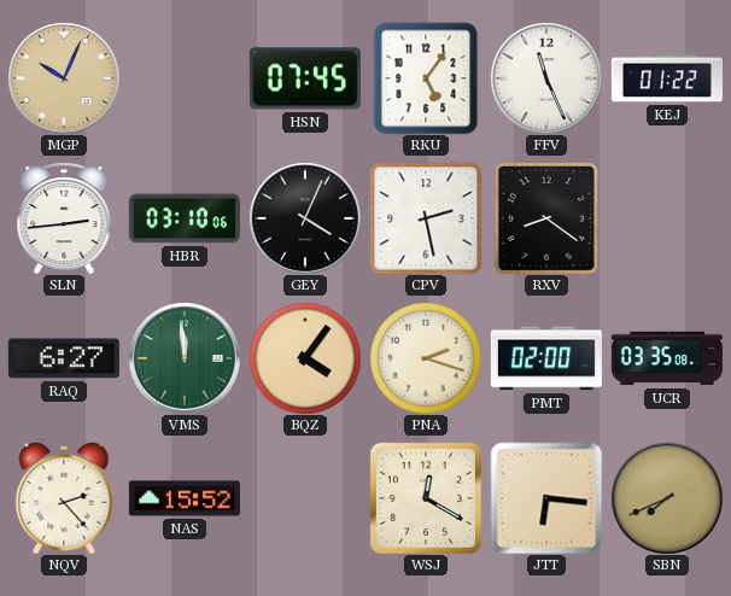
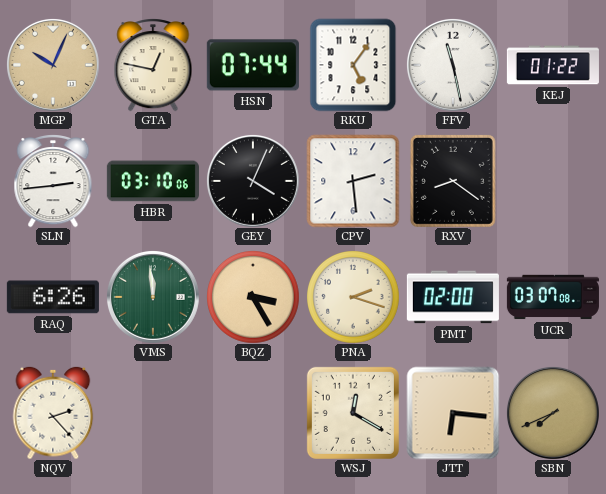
GTA: none -> 12:47 (153, 65)
HSN: 07:45 -> 07:44 (253, 65)
FFV: 11:26 -> 11:28 (453, 65)
CPV: 2:28 -> 2:29 (353, 181)
RAQ: 6:27 -> 6:26 (53, 297)
BQZ: 4:06 -> 3:25 (253, 297)
UCR: 03:35 -> 03:07 (553, 297)
NAS: 15:52 -> none (185, 498)
